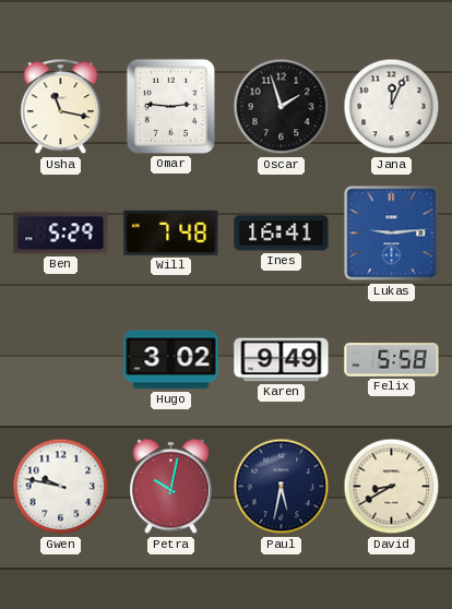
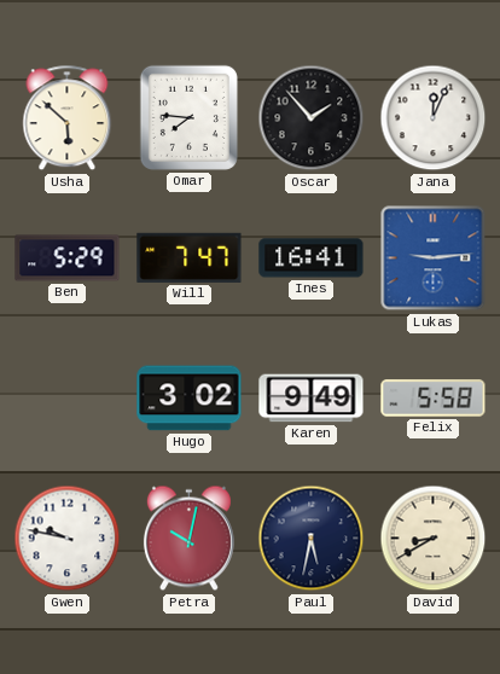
Usha: 11:17 -> 5:52 (68, 118)
Omar: 2:46 -> 7:46 (188, 117)
Oscar: 1:57 -> 1:53 (312, 118)
Will: 7:48 -> 7:47 (190, 257)
